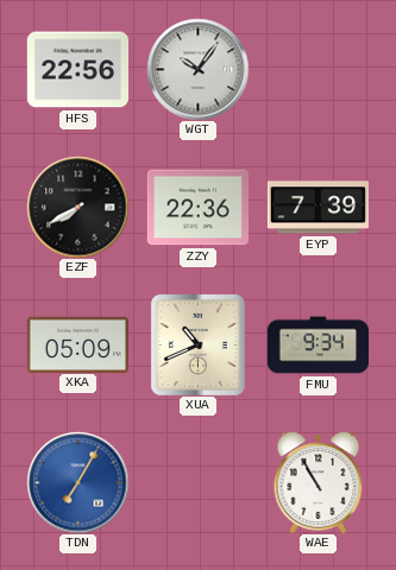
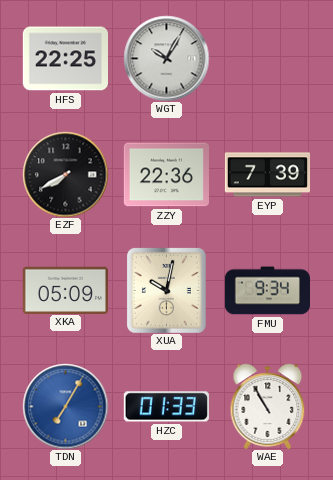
HFS: 22:56 -> 22:25 (65, 59)
WGT: 10:06 -> 10:05 (166, 58)
XUA: 10:41 -> 10:02 (166, 290)
HZC: none -> 01:33 (166, 407)
